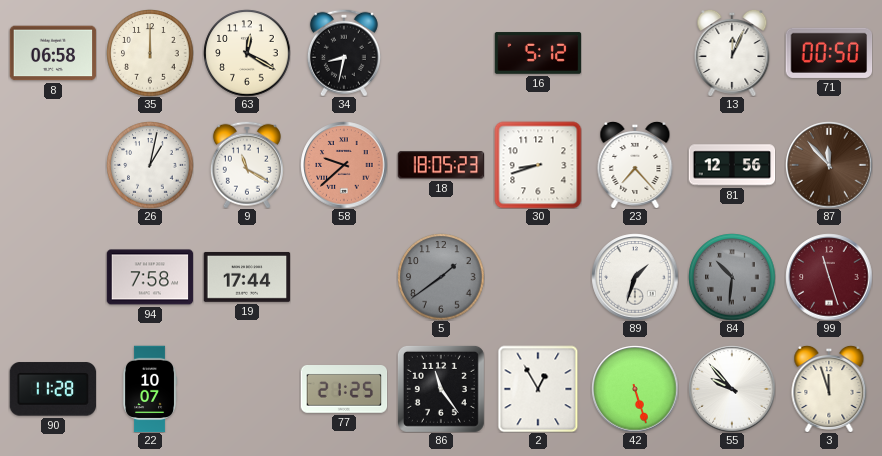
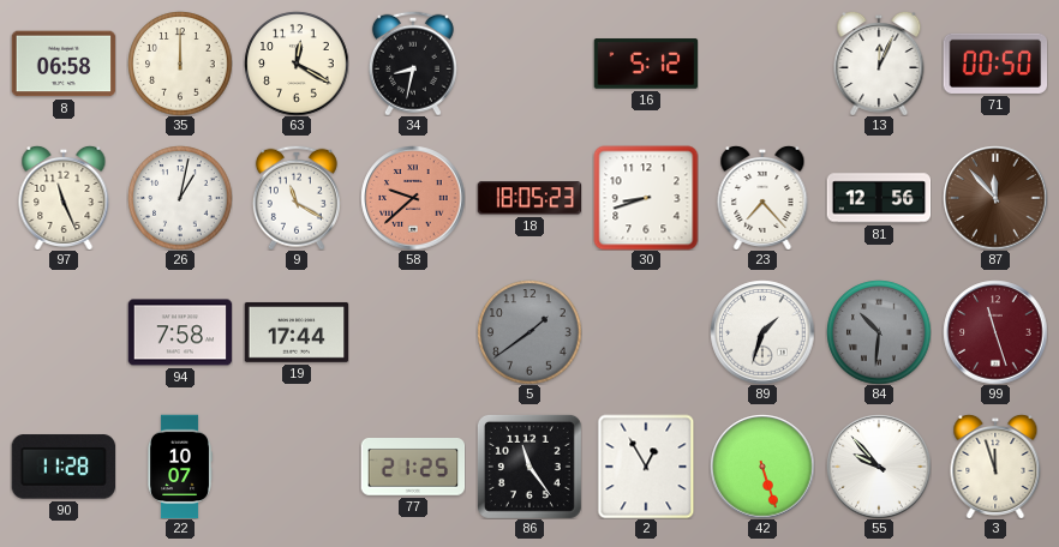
97: none -> 11:26 (64, 198)
